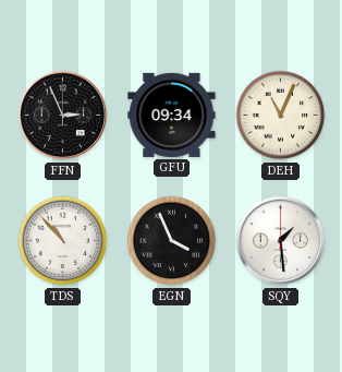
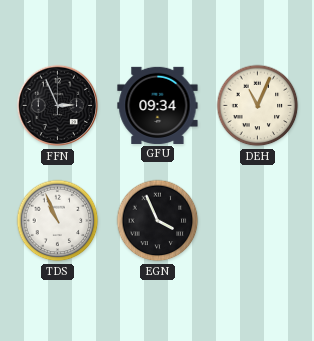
TDS: 10:53 -> 10:56 (58, 221)
SQY: 1:29 -> none (281, 241)
